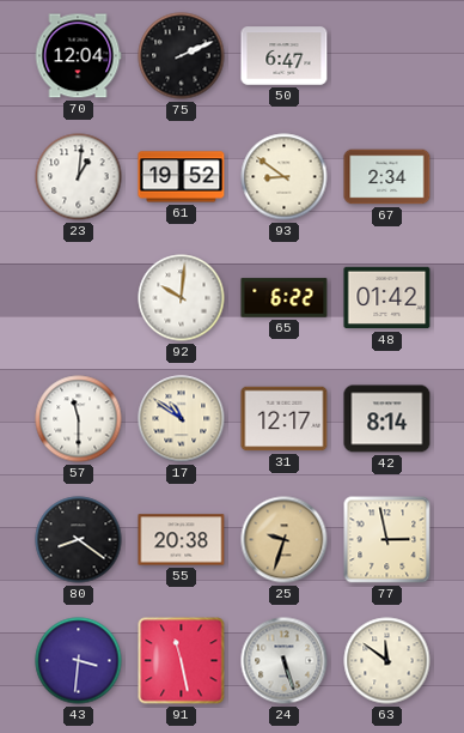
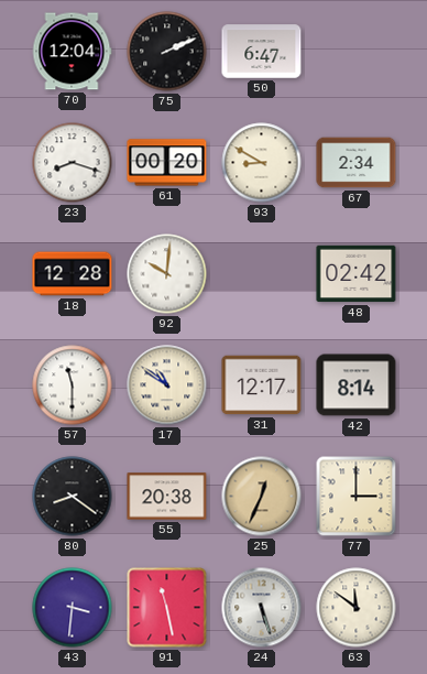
23: 1:01 -> 8:18 (73, 163)
61: 19:52 -> 00:20 (167, 163)
93: 8:51 -> 8:50 (262, 163)
18: none -> 12:28 (73, 274)
65: 6:22 -> none (285, 298)
48: 01:42 -> 02:42 (357, 274)
25: 9:33 -> 12:34 (262, 497)
77: 2:58 -> 3:00 (357, 497)
